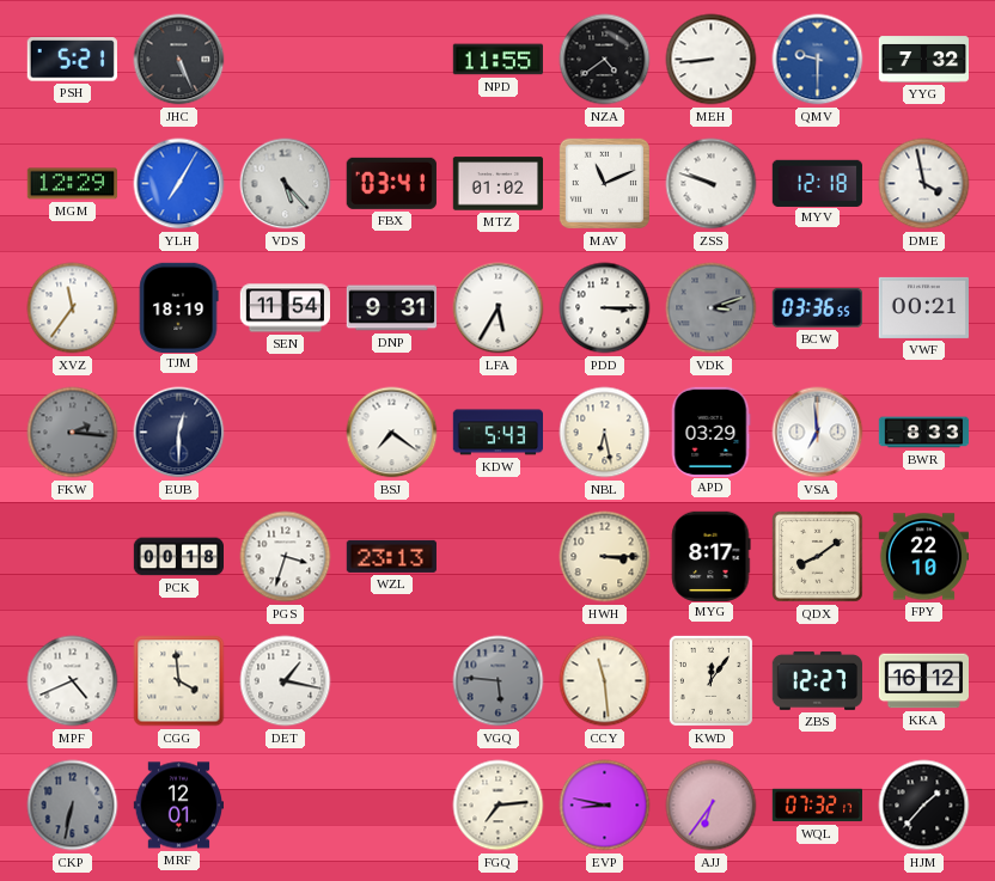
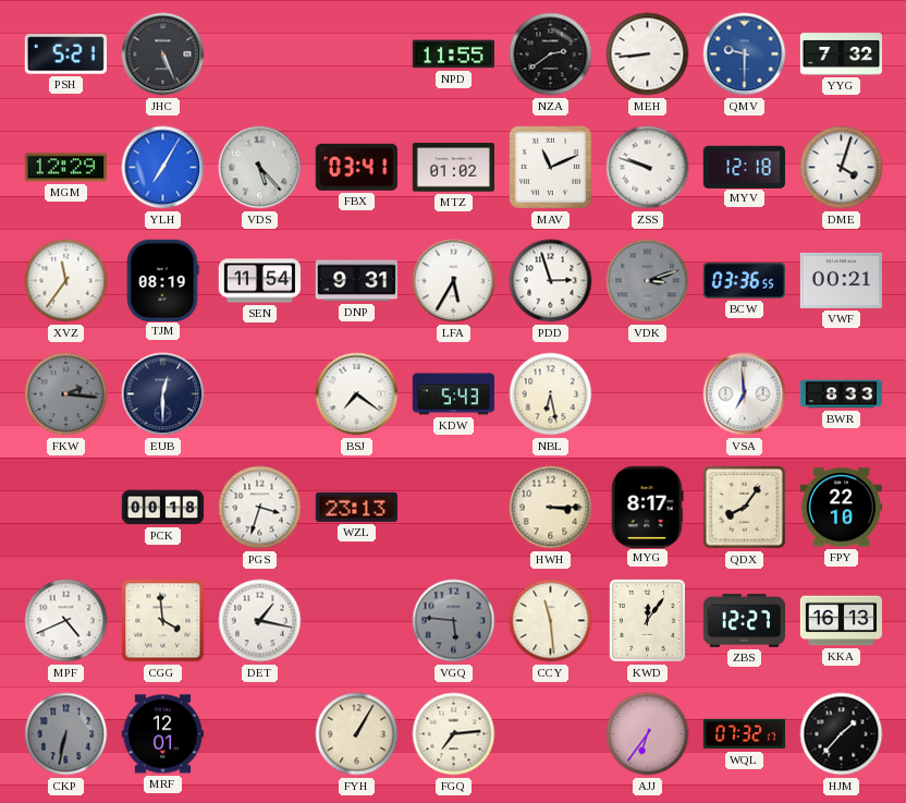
NZA: 4:39 -> 2:39 (551, 54)
DME: 3:58 -> 4:03 (842, 168)
TJM: 18:19 -> 08:19 (162, 280)
PDD: 3:15 -> 2:57 (551, 281)
APD: 03:29 -> none (710, 432)
QDX: 8:09 -> 8:06 (745, 508)
KKA: 16:12 -> 16:13 (842, 621)
FYH: none -> 1:05 (357, 734)
EVP: 8:47 -> none (605, 806)
